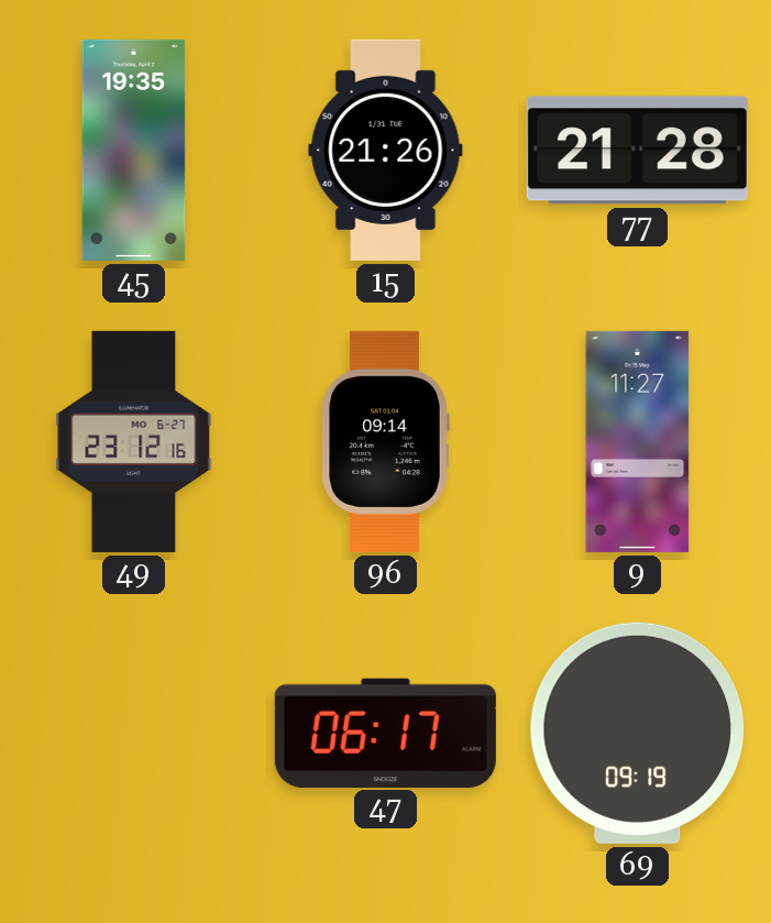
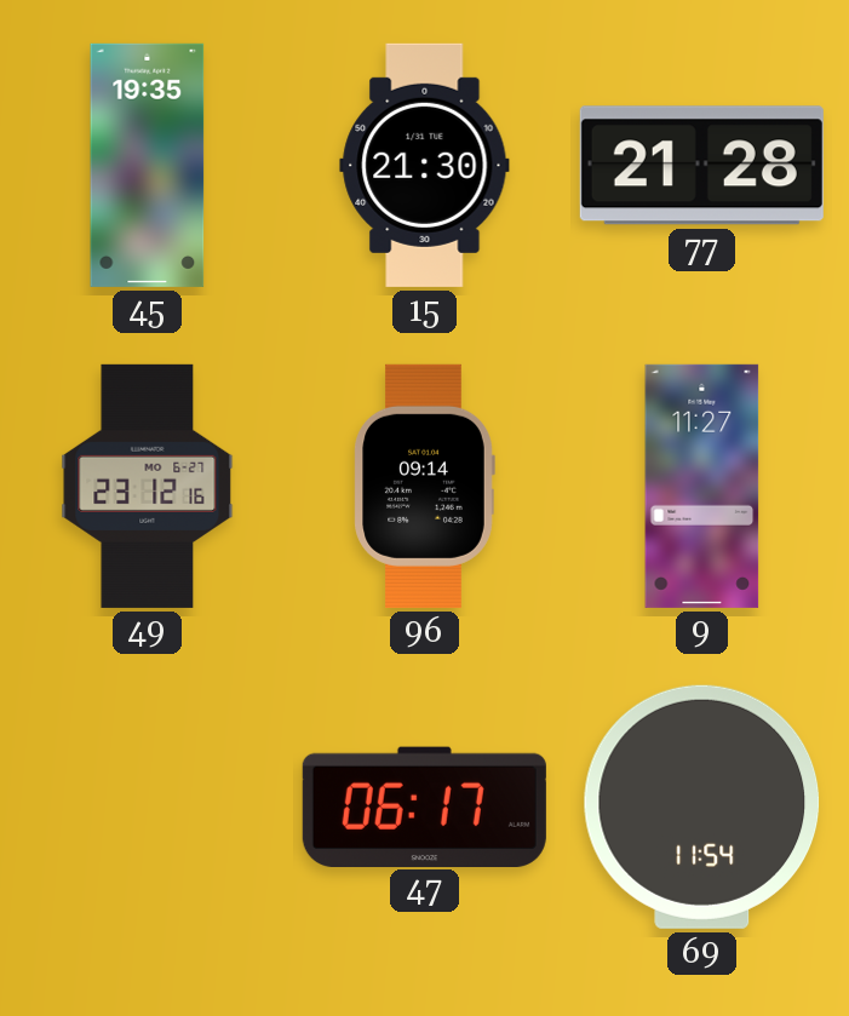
15: 21:26 -> 21:30 (425, 165)
69: 09:19 -> 11:54 (702, 807)
